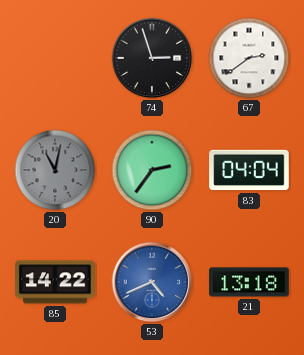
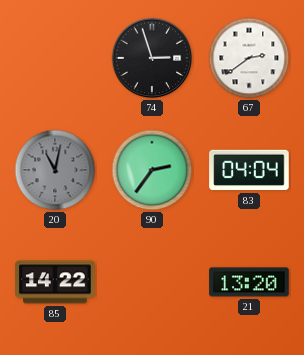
53: 4:41 -> none (152, 282)
21: 13:18 -> 13:20 (249, 282)
